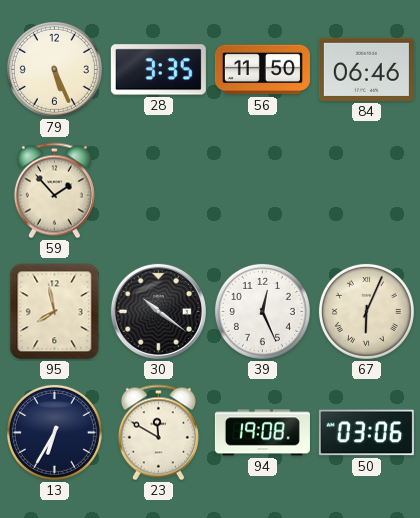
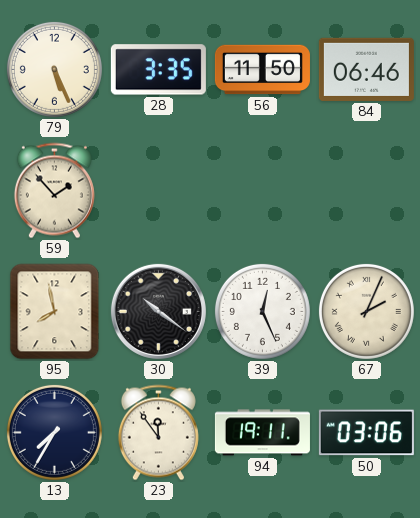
67: 6:04 -> 2:04 (366, 311)
13: 6:35 -> 7:35 (54, 432)
23: 11:50 -> 11:54 (158, 433)
94: 19:08 -> 19:11 (262, 433)
